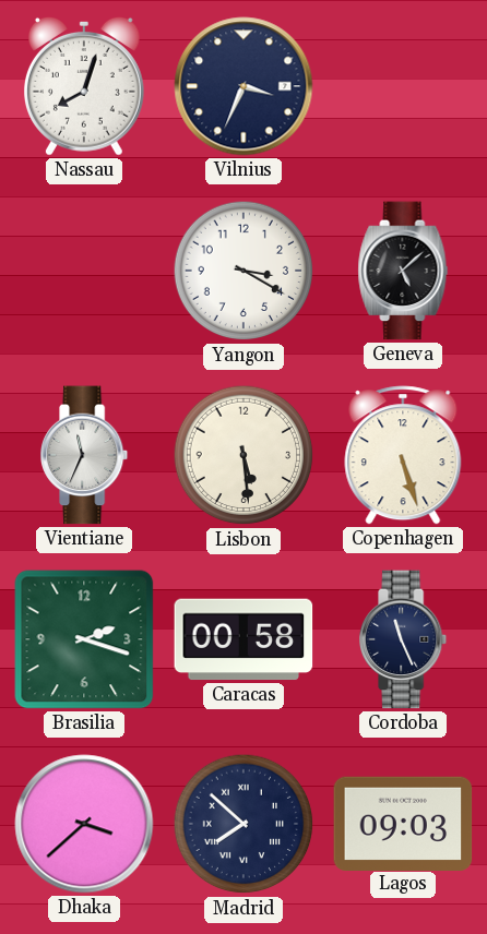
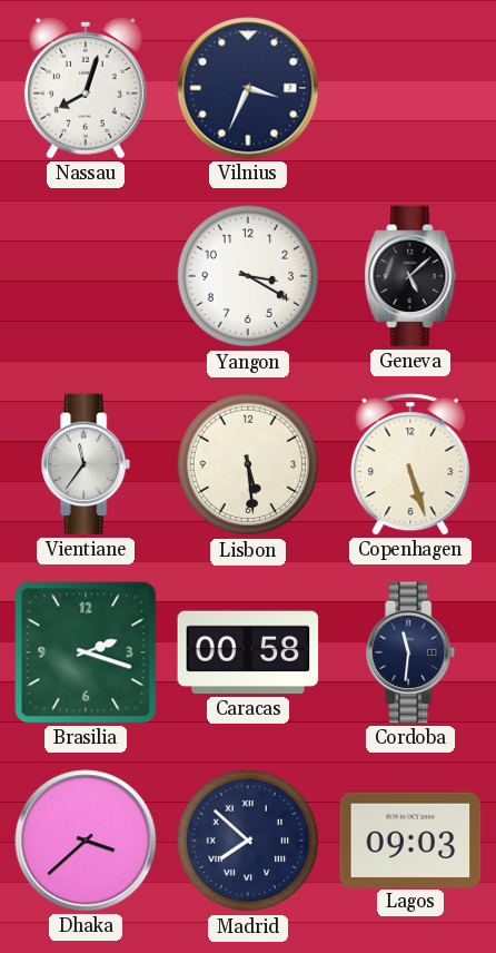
Vientiane: 11:34 -> 11:36 (87, 464)
Cordoba: 11:26 -> 11:31 (411, 652)
